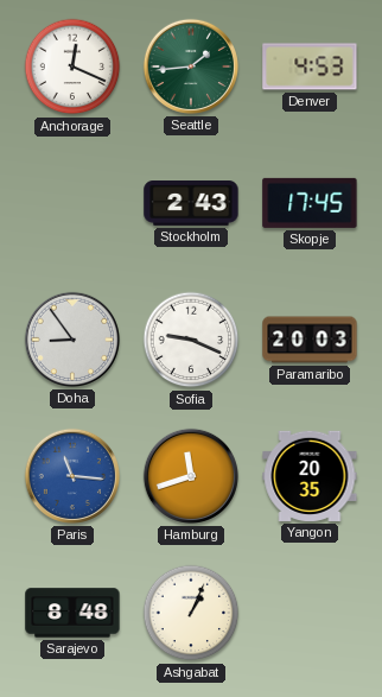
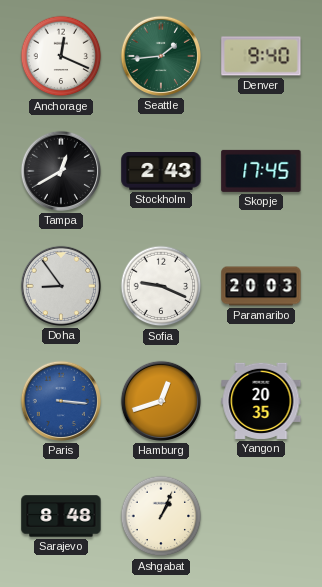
Denver: 4:53 -> 9:40 (261, 56)
Tampa: none -> 12:40 (61, 171)
Paris: 11:16 -> 3:16 (61, 401)
Hamburg: 11:42 -> 12:42 (161, 401)
